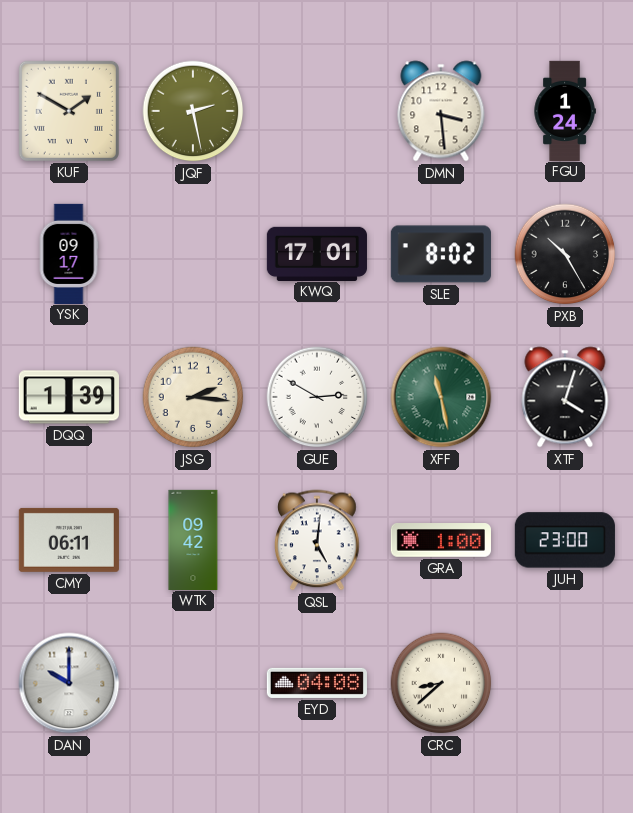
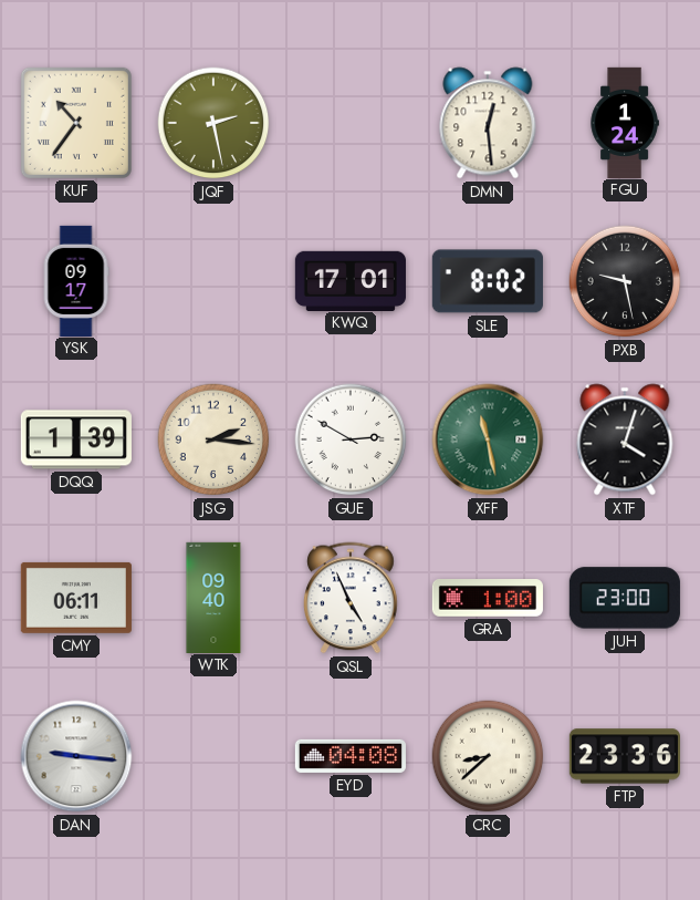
KUF: 1:50 -> 10:36 (76, 123)
DMN: 3:29 -> 12:29 (488, 123)
PXB: 10:25 -> 9:28 (625, 281)
WTK: 09:42 -> 09:40 (213, 597)
QSL: 5:01 -> 4:56 (351, 598)
DAN: 10:00 -> 9:16 (76, 756)
FTP: none -> 23:36 (625, 756)
